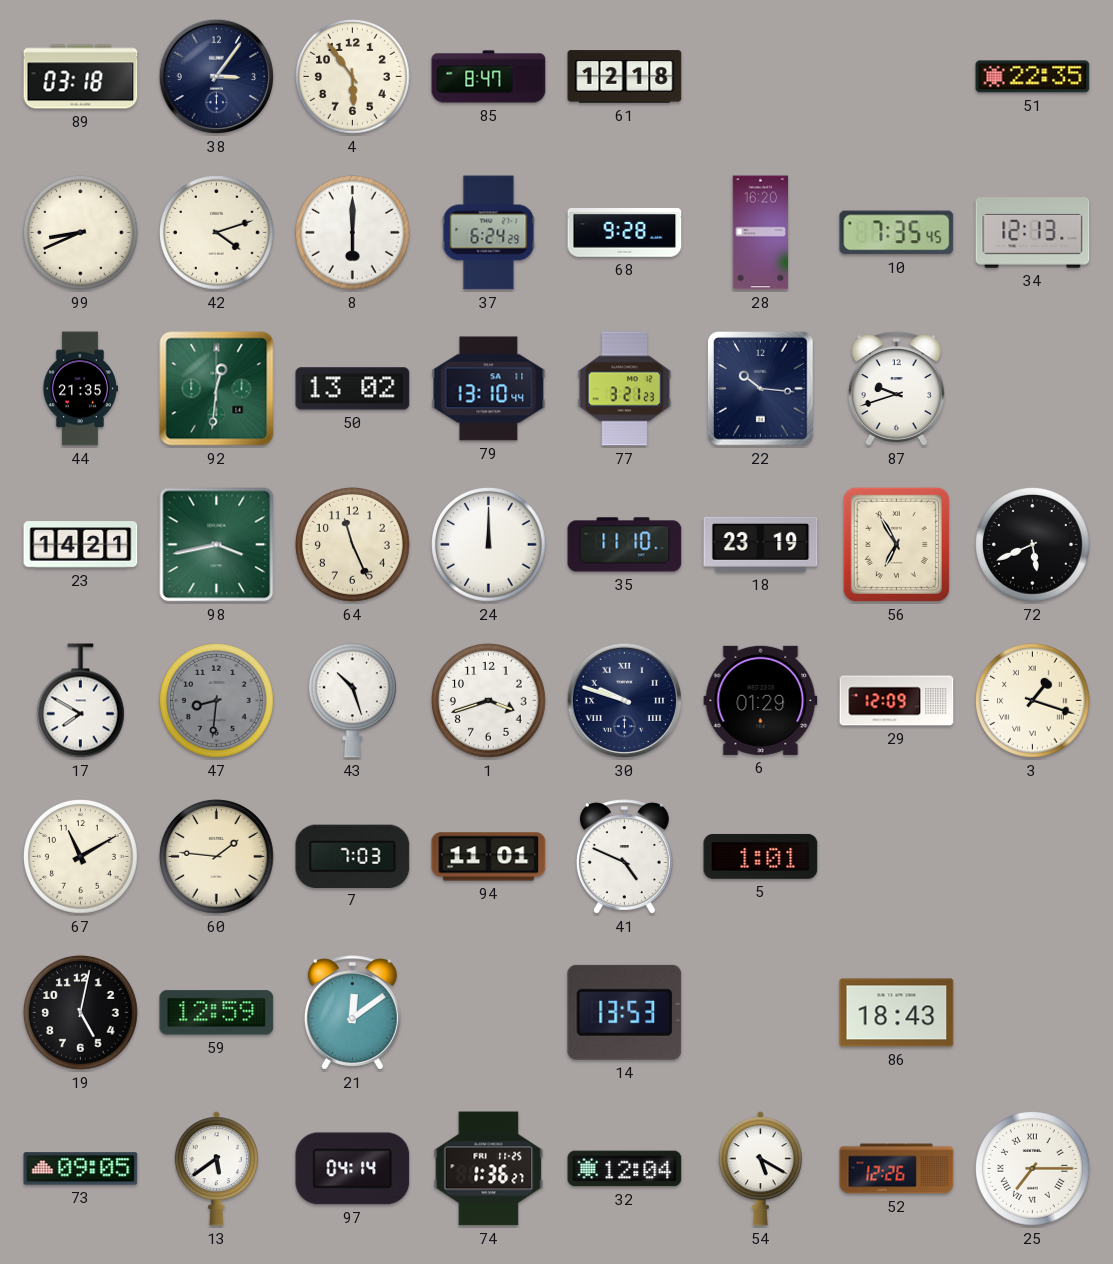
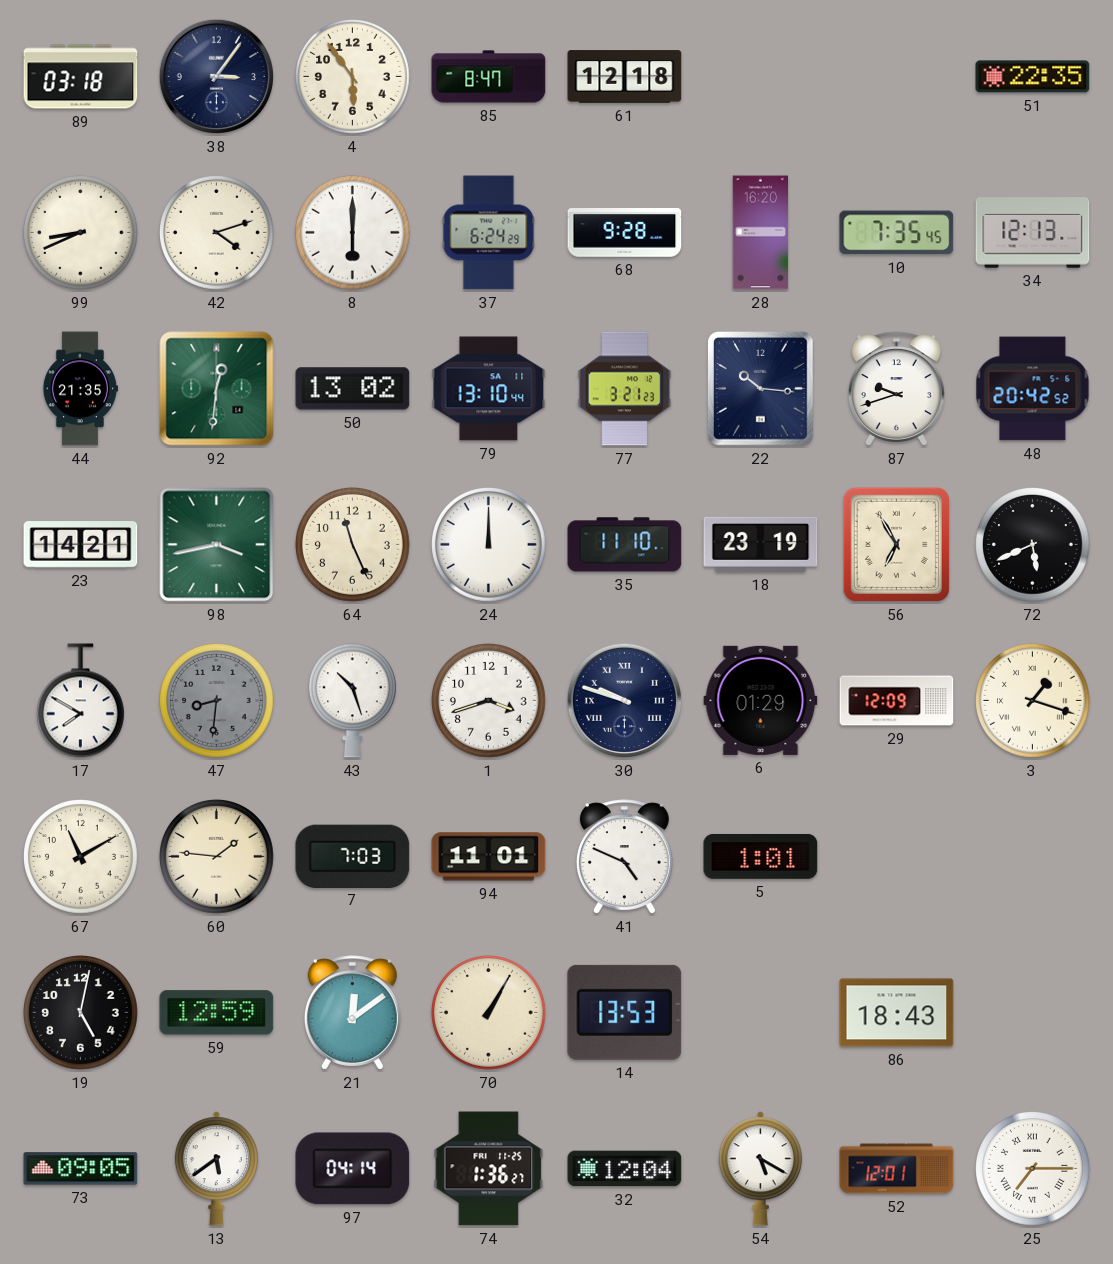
48: none -> 20:42 (1033, 389)
70: none -> 1:05 (489, 1013)
52: 12:26 -> 12:01 (897, 1169)
